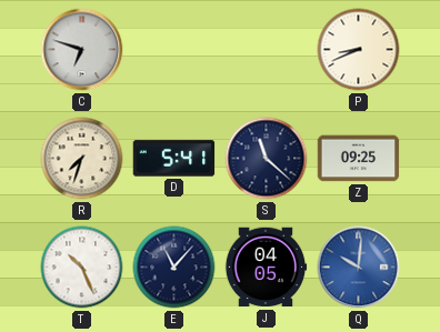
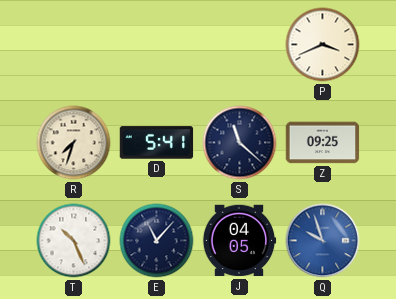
C: 6:48 -> none (82, 50)
P: 8:41 -> 3:41 (323, 45)
Q: 10:01 -> 9:57 (323, 241)
